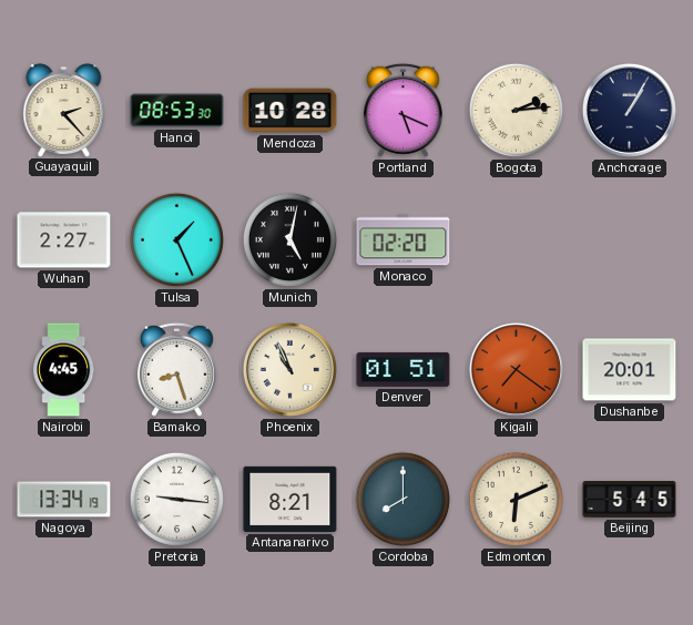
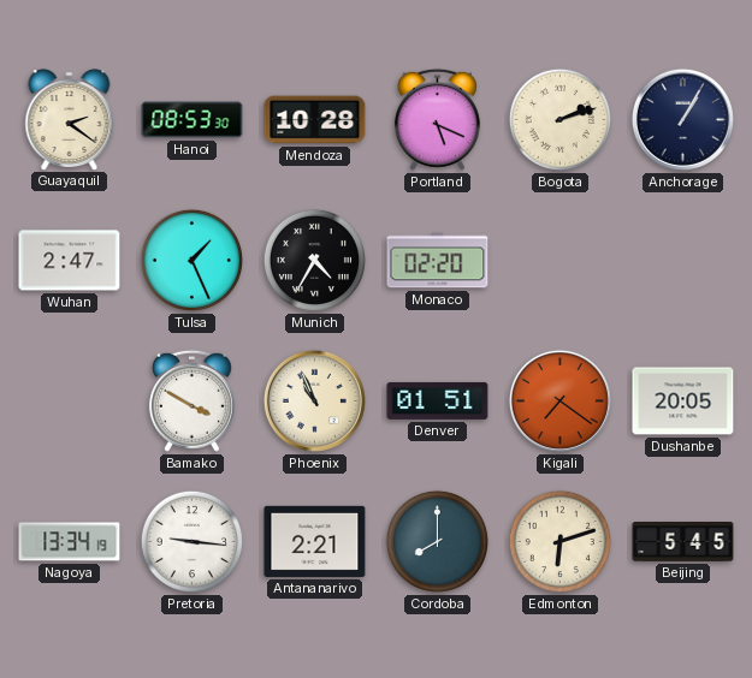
Guayaquil: 2:23 -> 2:21 (70, 119)
Bogota: 2:14 -> 2:12 (559, 119)
Wuhan: 2:27 -> 2:47 (70, 261)
Munich: 5:02 -> 4:35 (314, 260)
Nairobi: 4:45 -> none (64, 370)
Bamako: 8:27 -> 3:50 (191, 400)
Dushanbe: 20:01 -> 20:05 (683, 402)
Antananarivo: 8:21 -> 2:21 (315, 541)
Edmonton: 6:11 -> 6:12 (559, 541)
